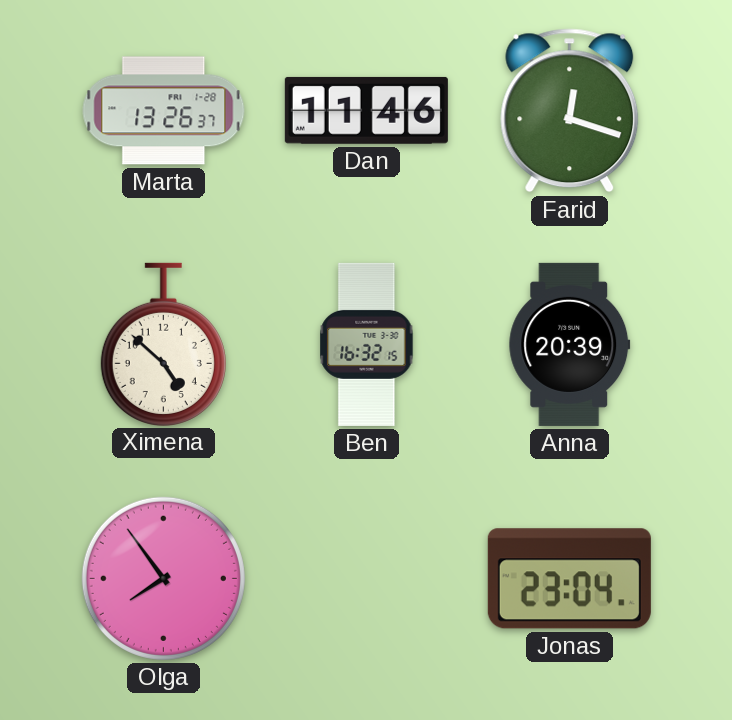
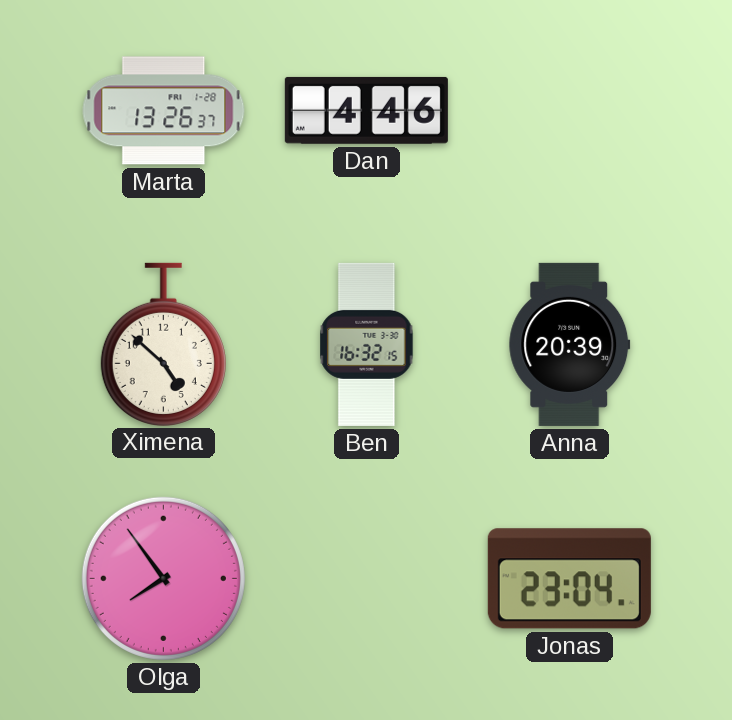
Dan: 11:46 -> 4:46 (366, 110)
Farid: 12:18 -> none (570, 111)
